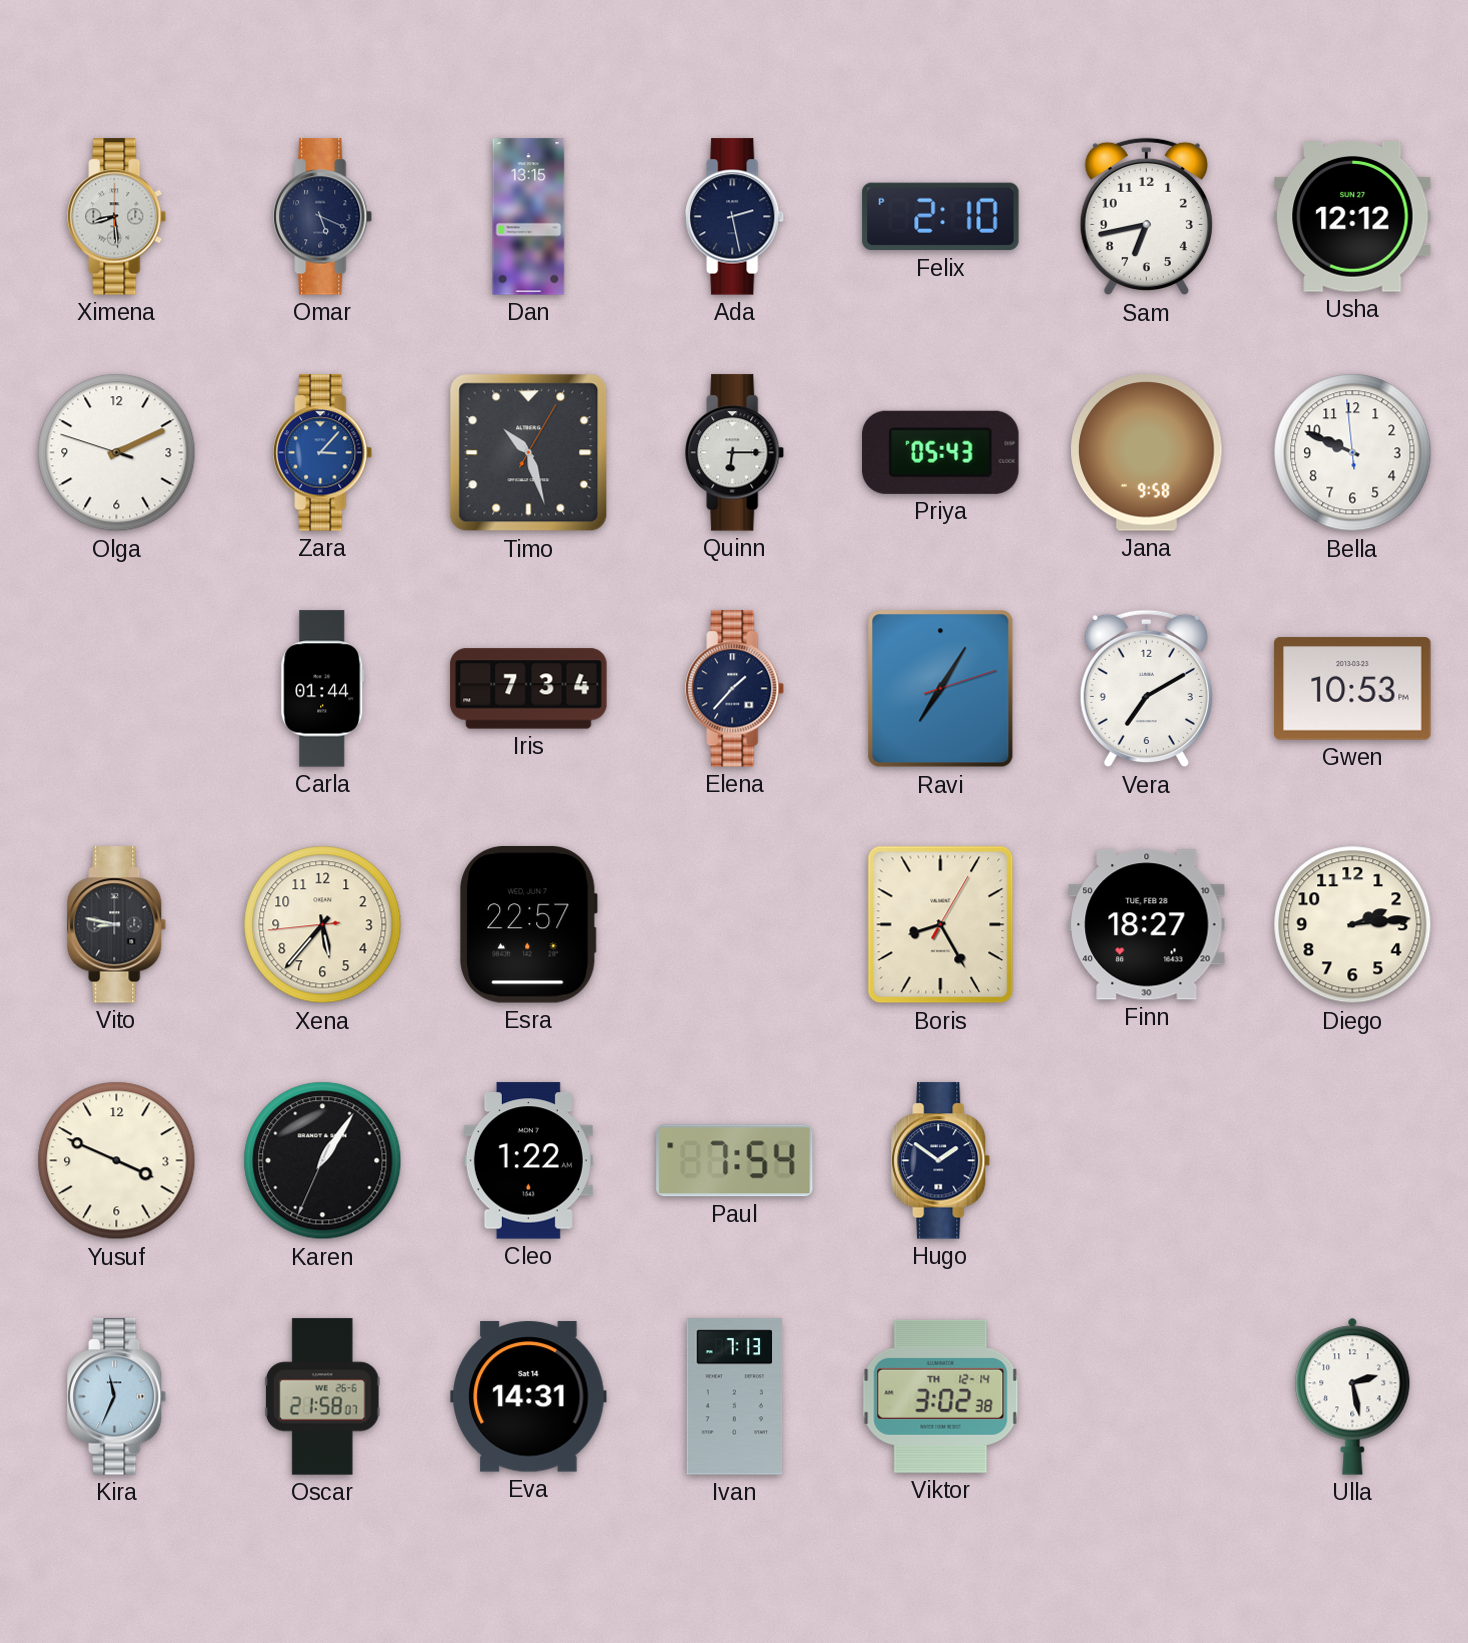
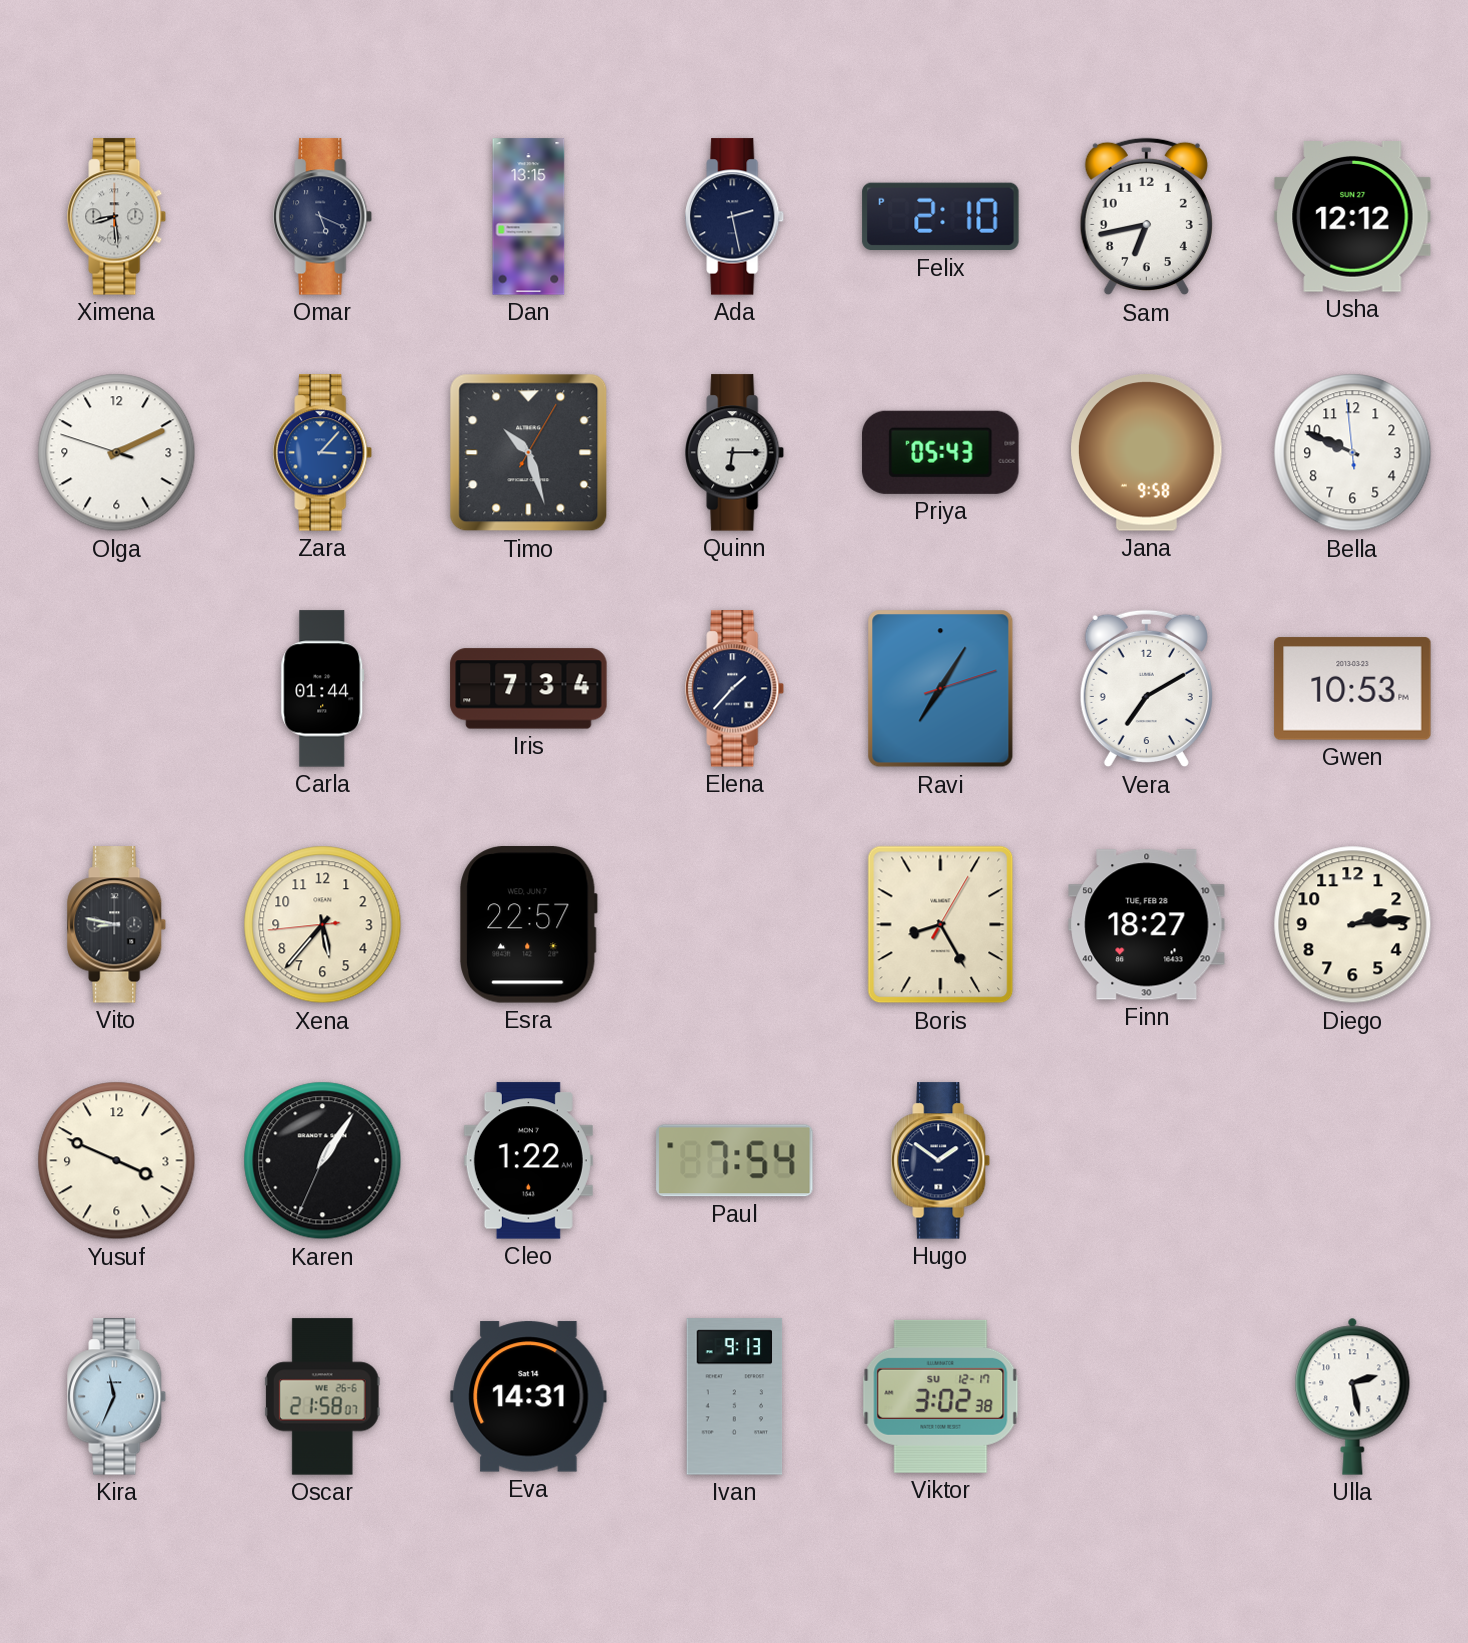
Ivan: 7:13 -> 9:13 (735, 1397)
Viktor date: TH 12-14 -> SU 12-17 (941, 1396)
